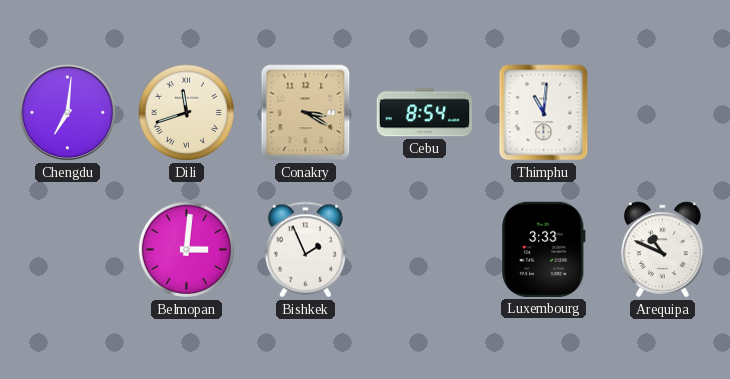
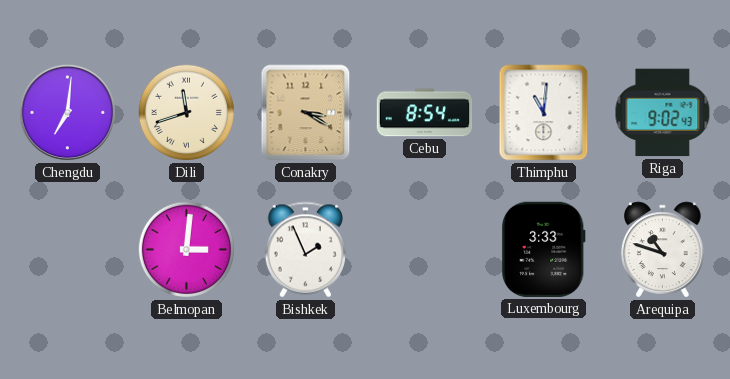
Riga: none -> 9:02 (663, 113)
Arequipa: 10:49 -> 10:48 (662, 250)
